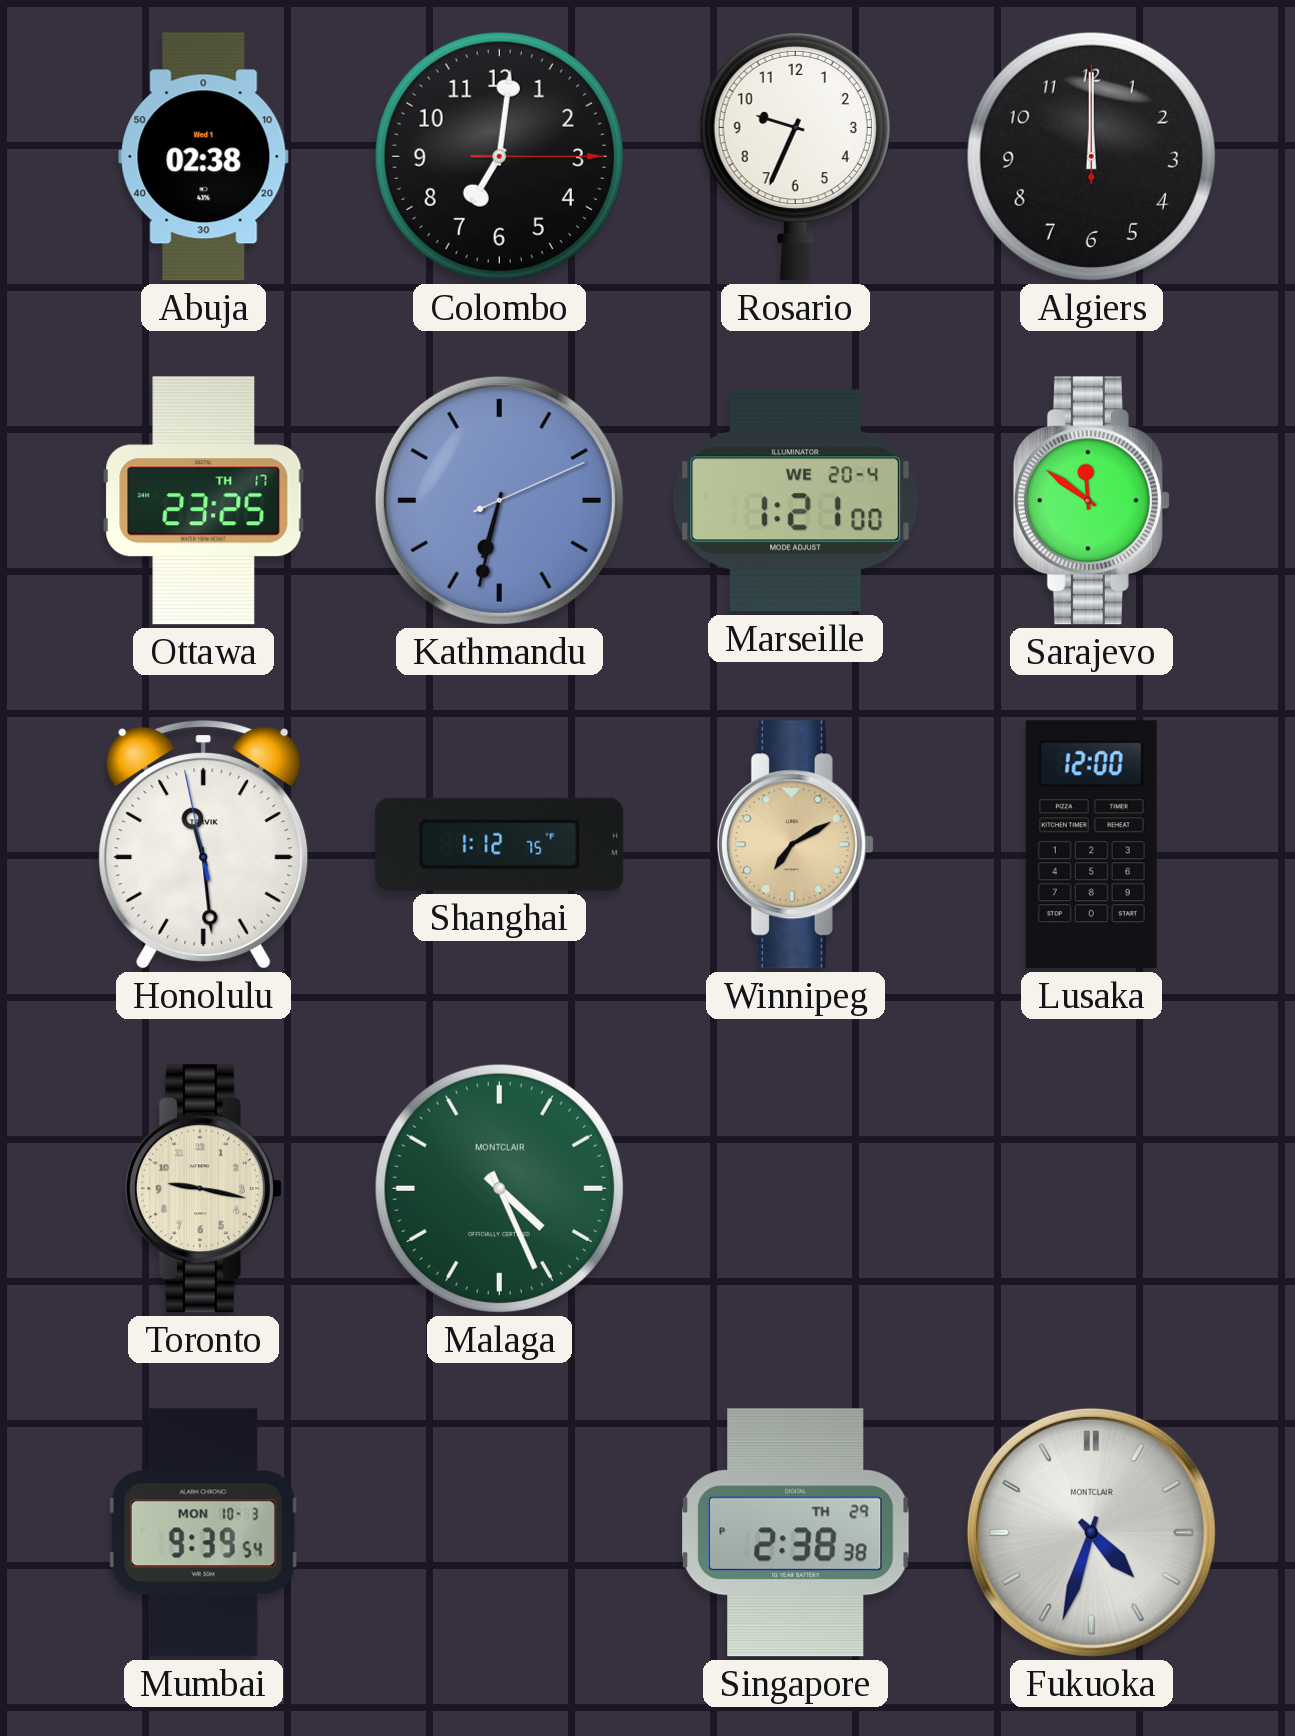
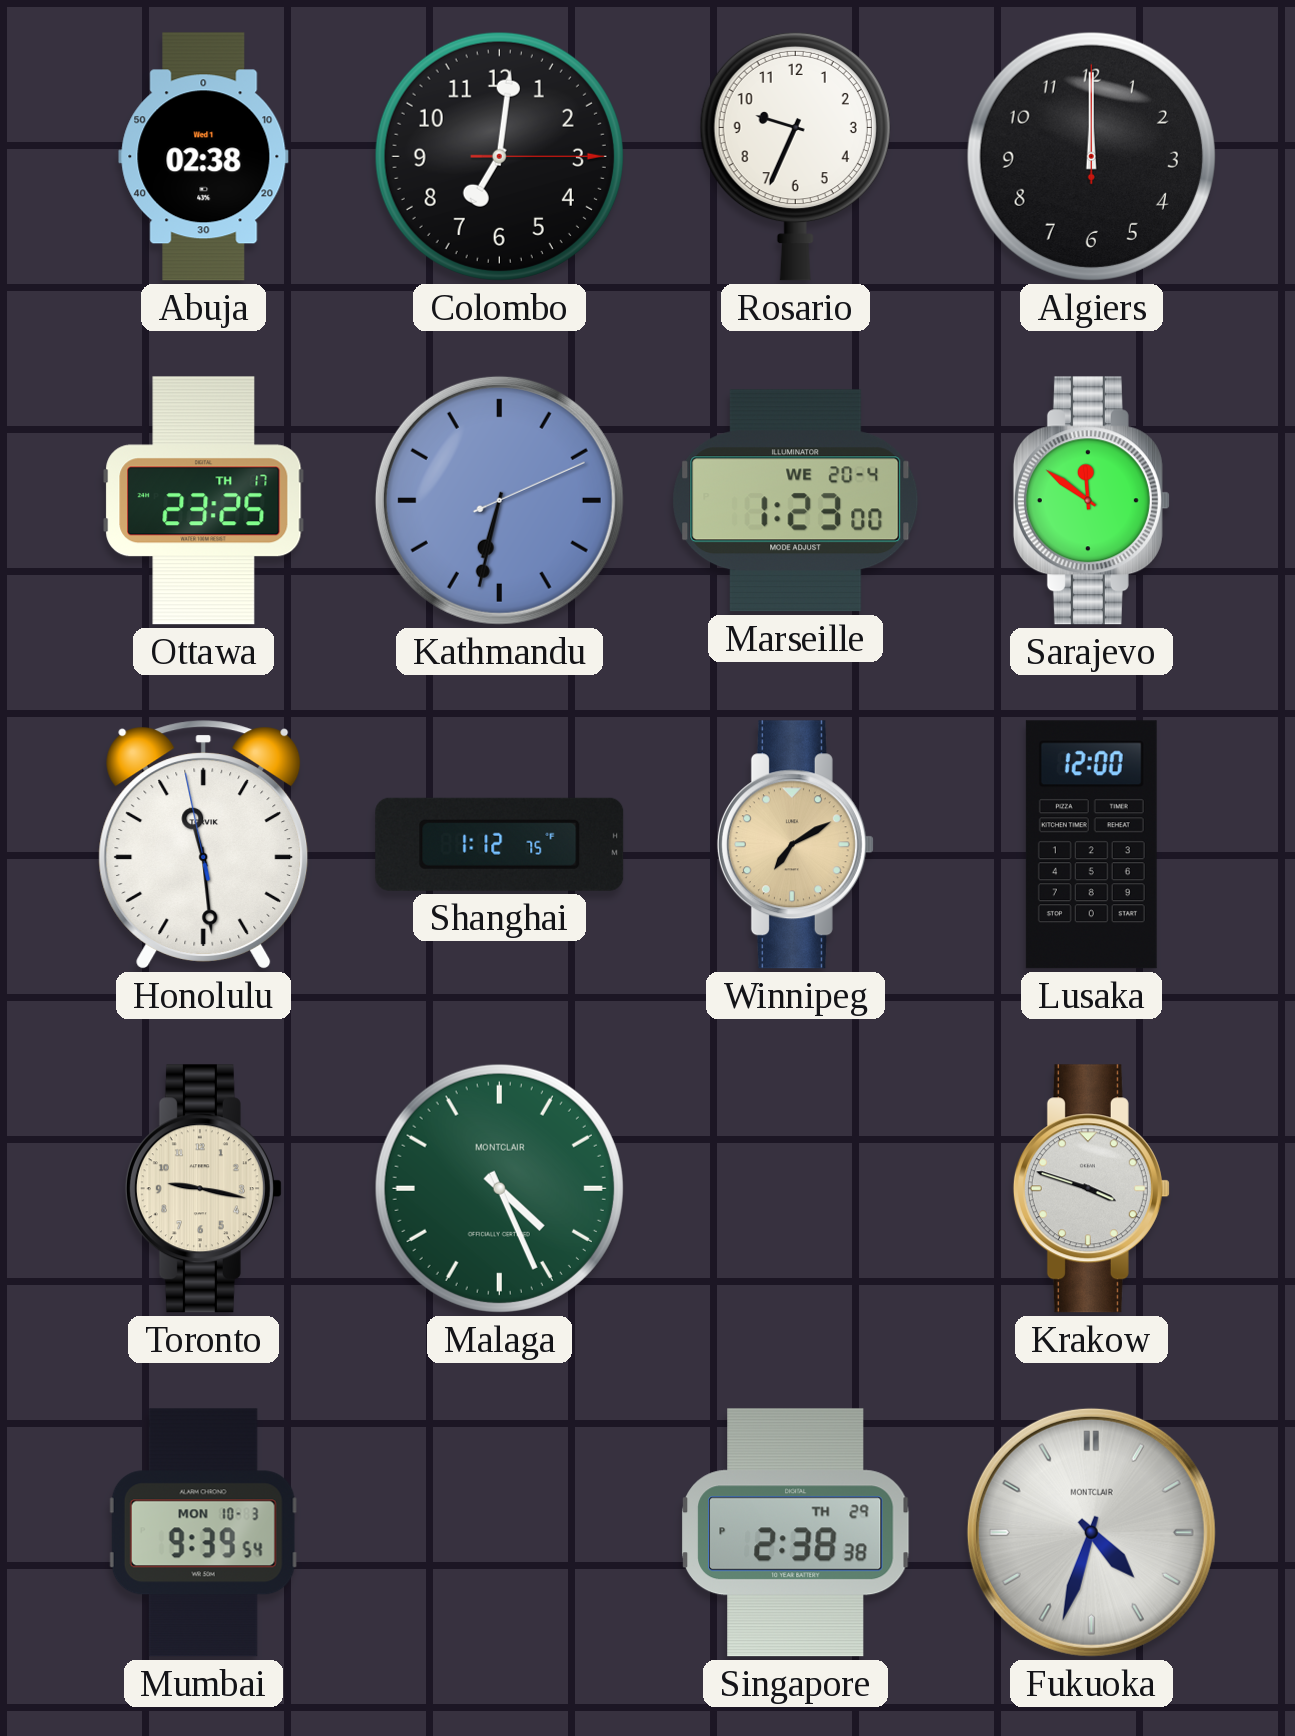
Marseille: 1:21 -> 1:23 (796, 501)
Krakow: none -> 3:48 (1091, 1189)
